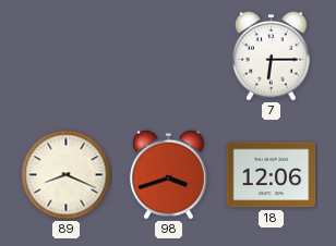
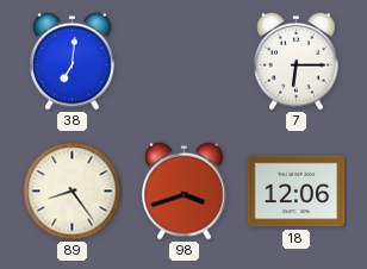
38: none -> 7:01 (73, 61)
89: 8:19 -> 8:24 (73, 192)
